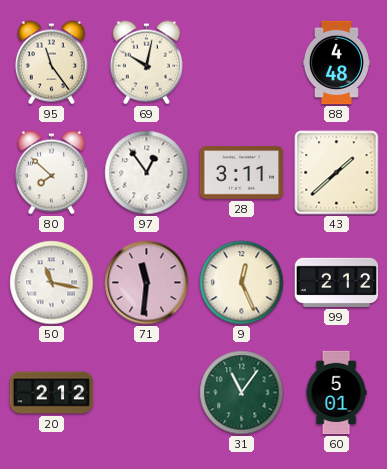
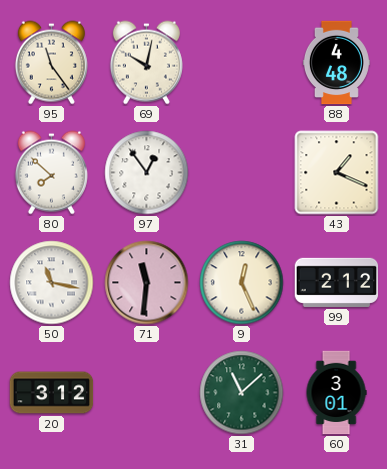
28: 3:11 -> none (242, 173)
43: 1:38 -> 1:19 (337, 173)
20: 2:12 -> 3:12 (52, 393)
31: 11:06 -> 11:08 (242, 393)
60: 5:01 -> 3:01 (336, 393)
